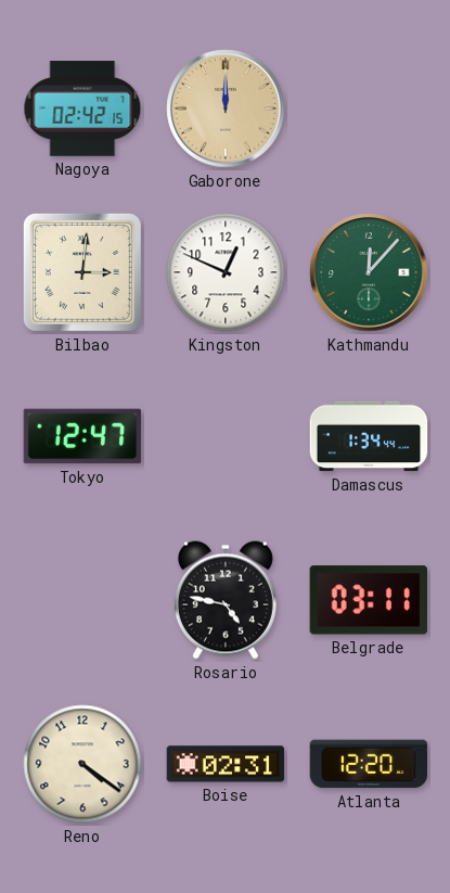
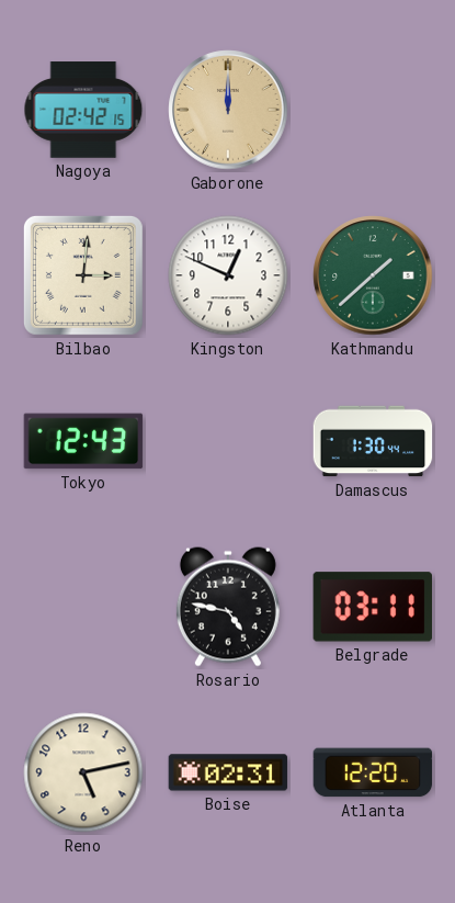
Kathmandu: 12:07 -> 1:38 (373, 275)
Tokyo: 12:47 -> 12:43 (83, 441)
Damascus: 1:34 -> 1:30 (373, 441)
Reno: 4:21 -> 5:13 (83, 772)
